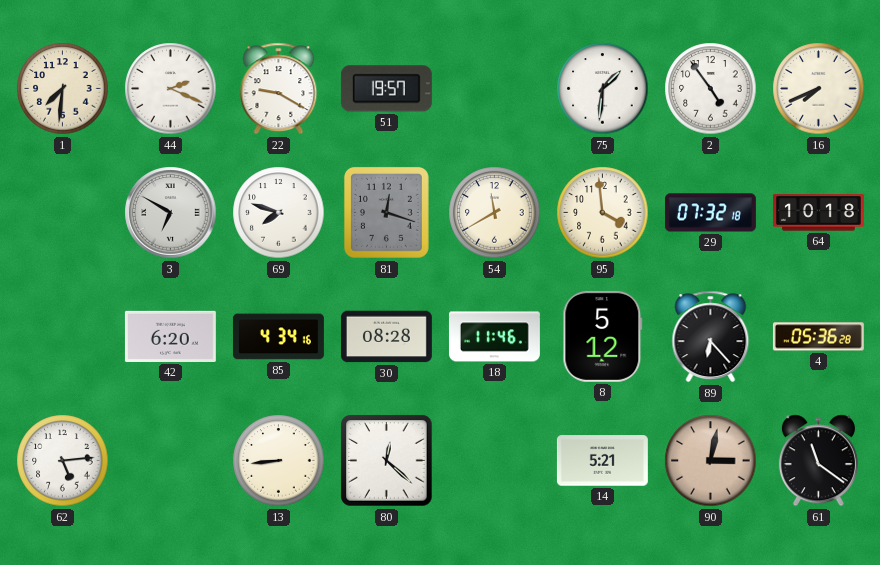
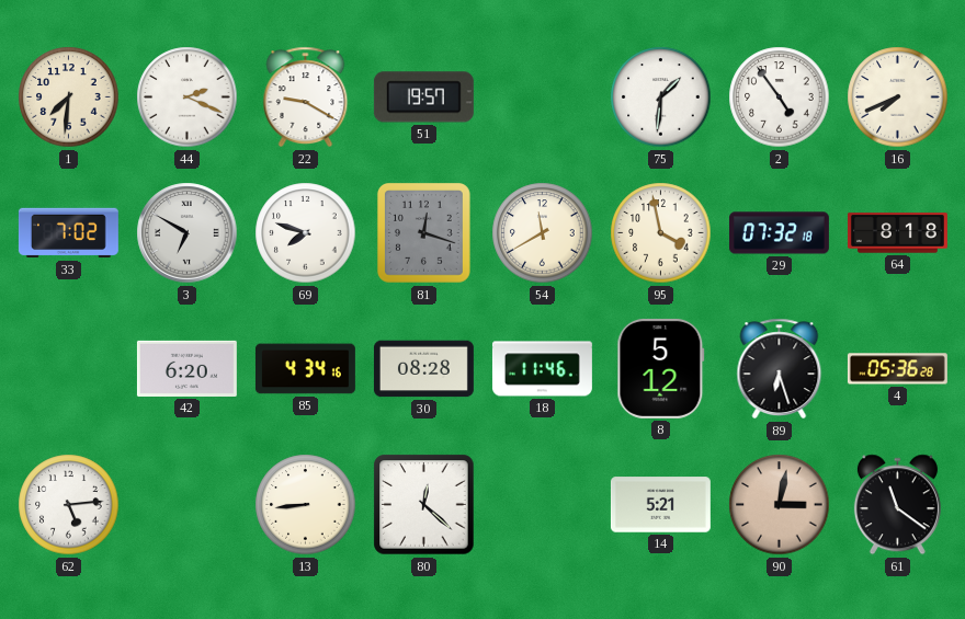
33: none -> 7:02 (68, 233)
95: 3:59 -> 3:58 (661, 233)
64: 10:18 -> 8:18 (897, 233)
89: 6:23 -> 6:27 (780, 369)
